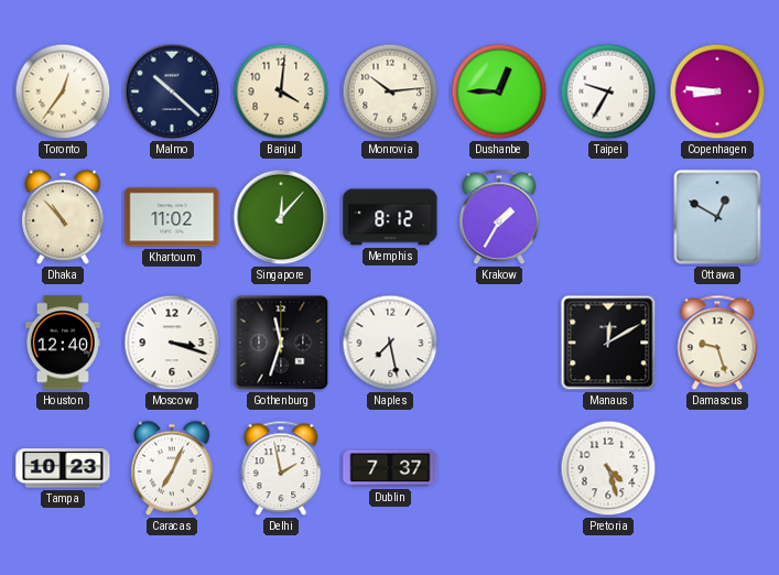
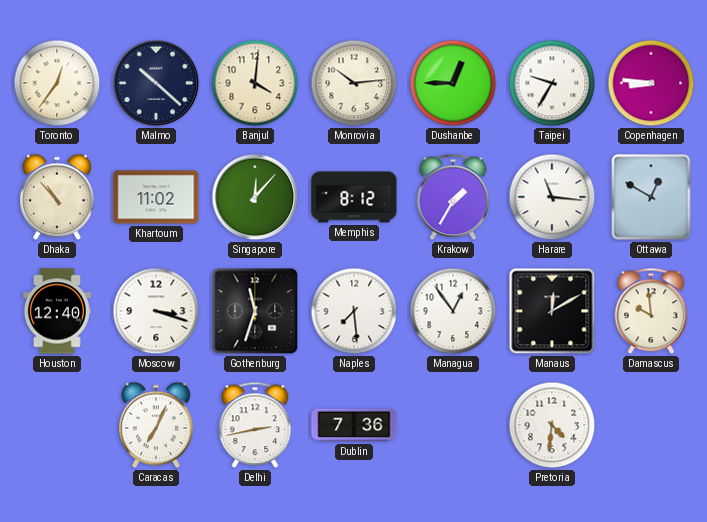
Harare: none -> 11:16 (552, 197)
Naples: 7:28 -> 7:29 (354, 311)
Managua: none -> 12:54 (453, 311)
Damascus: 9:27 -> 9:59 (651, 311)
Tampa: 10:23 -> none (63, 468)
Delhi: 1:58 -> 2:43 (255, 425)
Dublin: 7:37 -> 7:36 (354, 425)
Pretoria: 4:27 -> 4:31 (552, 425)
